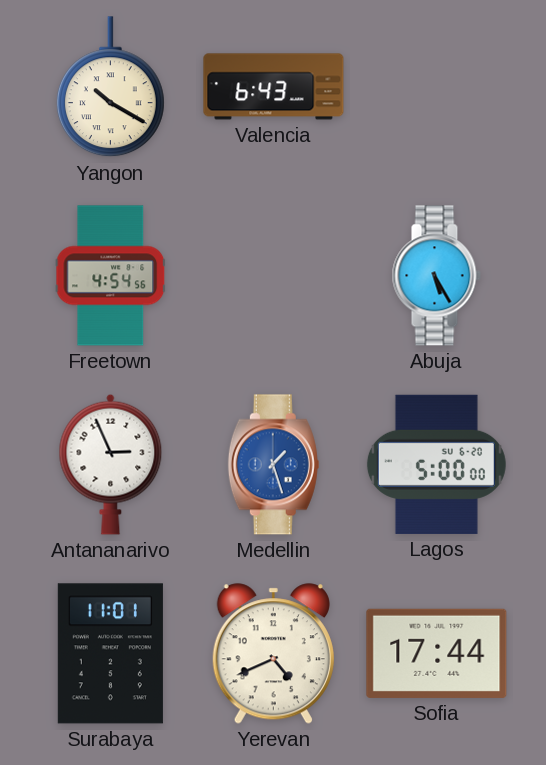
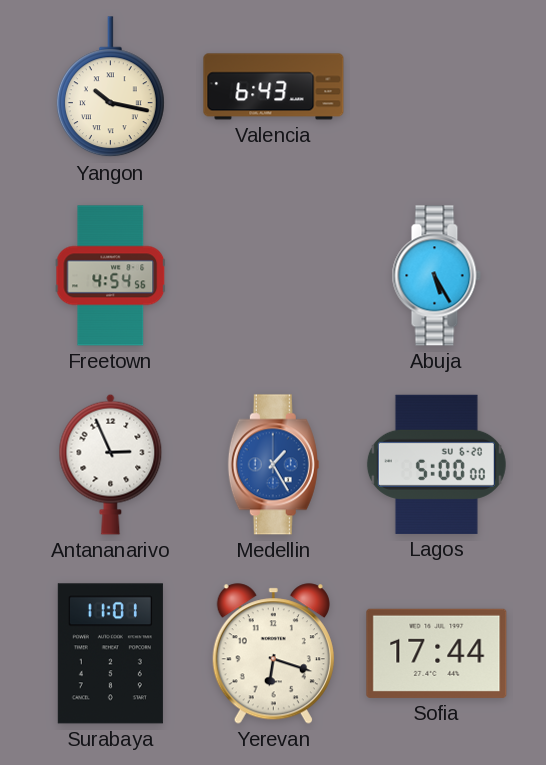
Yangon: 10:20 -> 10:17 (110, 87)
Medellin: 1:27 -> 1:25 (273, 465)
Yerevan: 4:41 -> 6:18 (273, 654)
